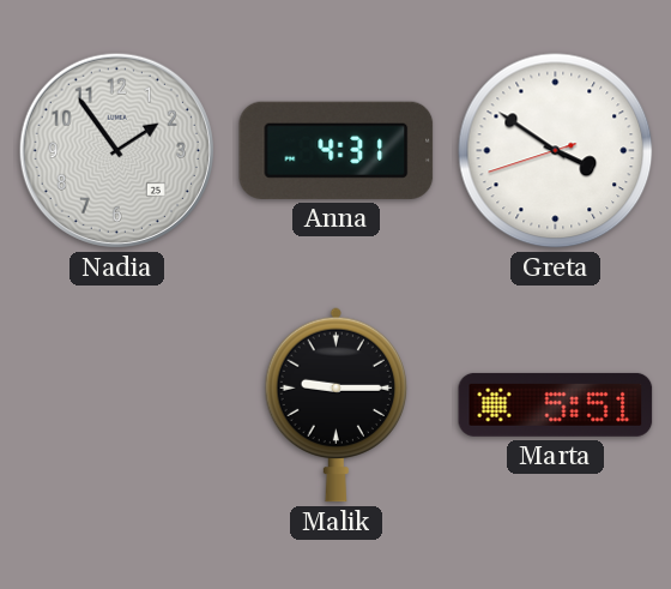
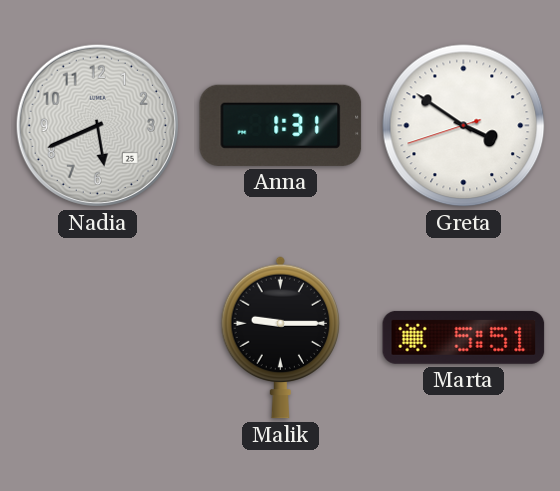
Nadia: 1:54 -> 5:41 (97, 125)
Anna: 4:31 -> 1:31 (281, 125)
